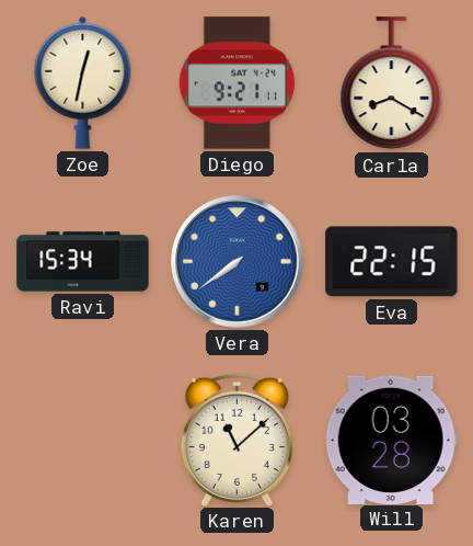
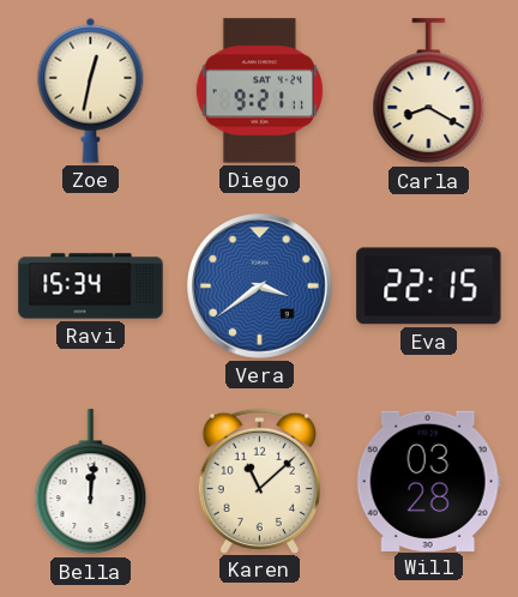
Vera: 7:39 -> 3:39 (260, 287)
Bella: none -> 12:01 (91, 482)
